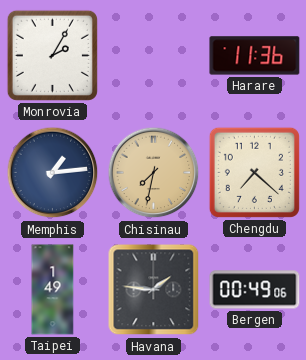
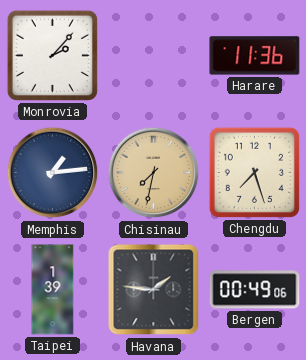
Monrovia: 2:05 -> 2:07 (52, 55)
Chengdu: 7:22 -> 7:27 (254, 172)
Taipei: 1:49 -> 1:39 (53, 290)
